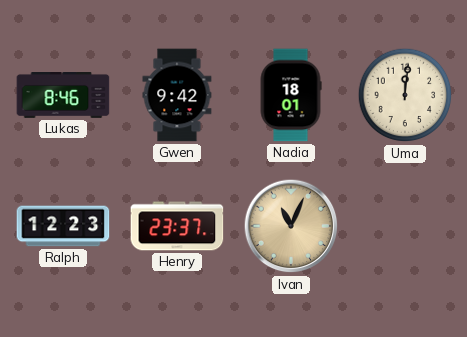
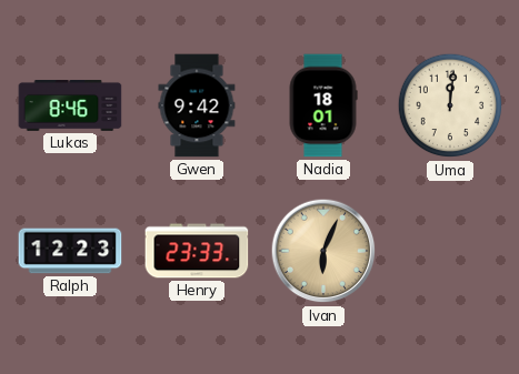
Henry: 23:37 -> 23:33 (197, 251)
Ivan: 11:04 -> 6:04 (323, 251)
